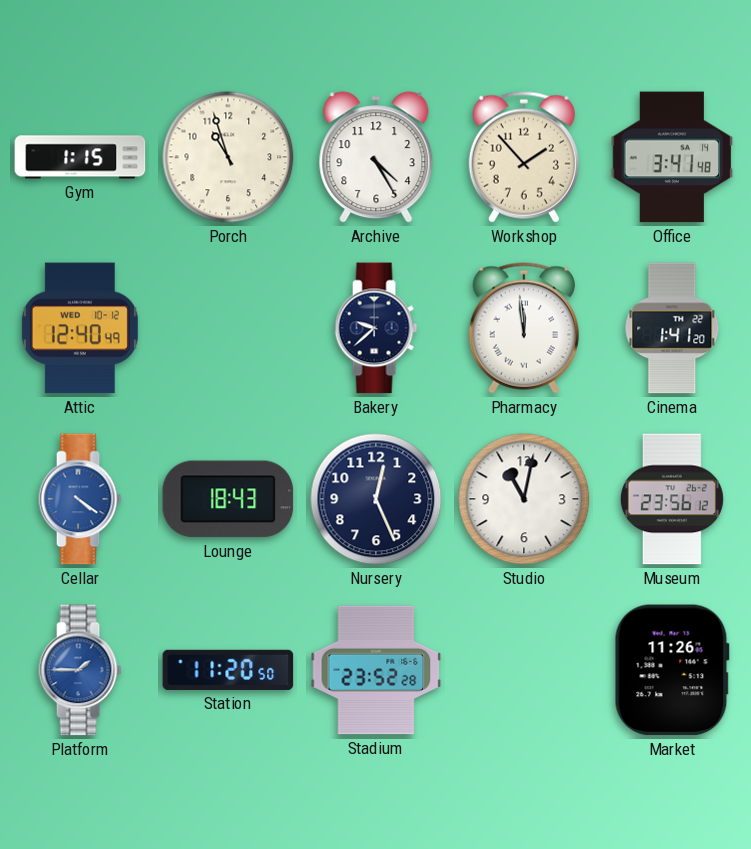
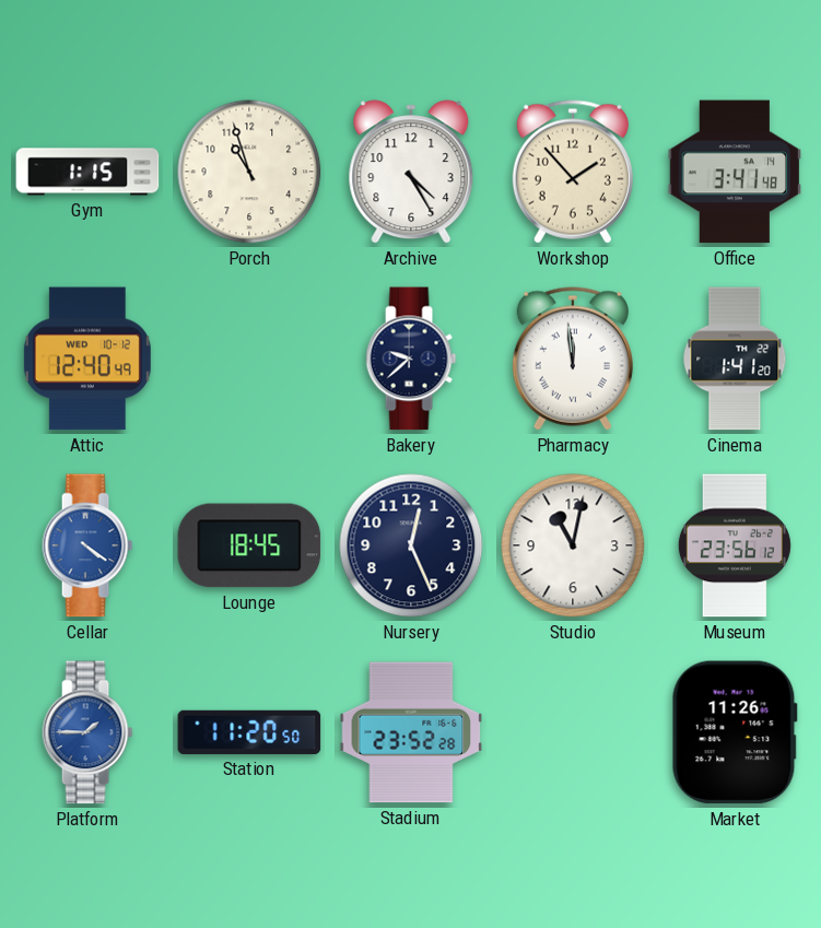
Lounge: 18:43 -> 18:45 (249, 545)
